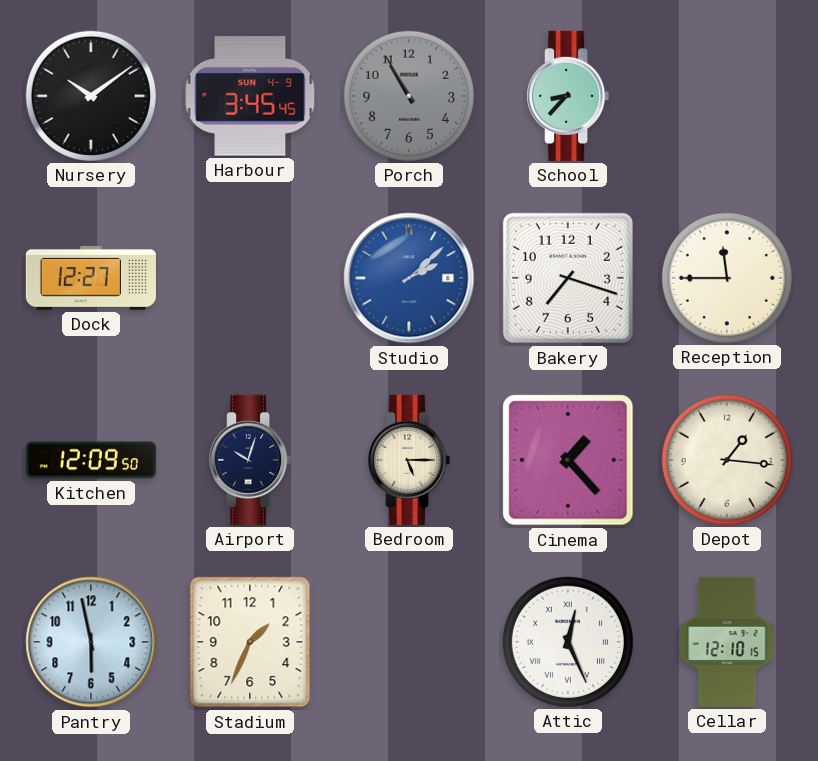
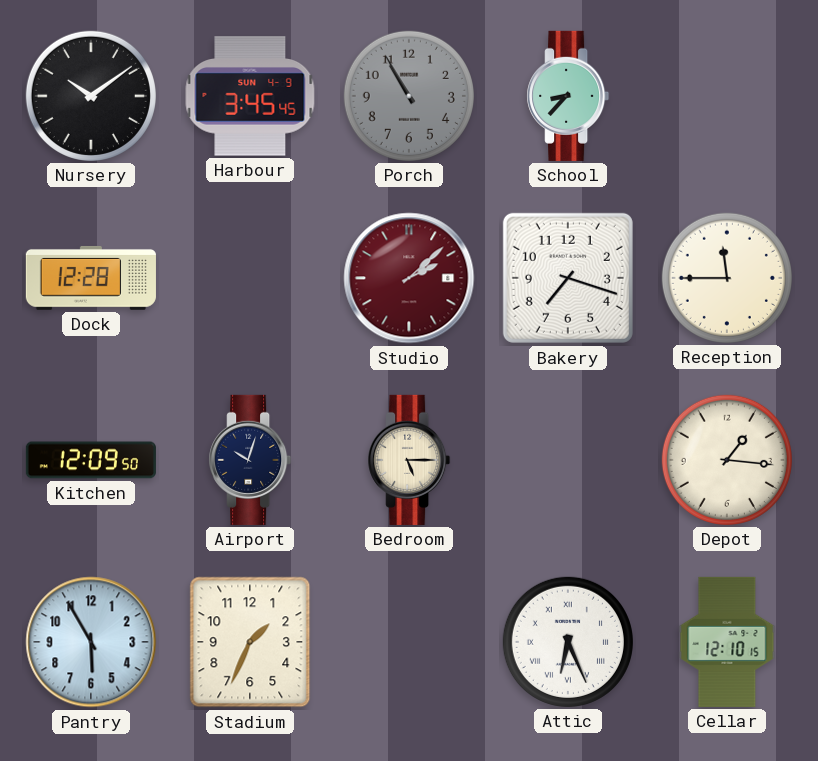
Dock: 12:27 -> 12:28 (91, 278)
Studio dial: blue -> burgundy (409, 278)
Cinema: 1:23 -> none (568, 460)
Pantry: 5:58 -> 5:55 (91, 642)
Attic: 12:26 -> 6:26 (568, 642)
